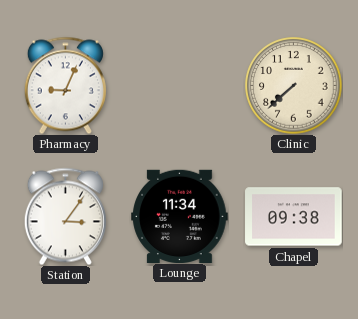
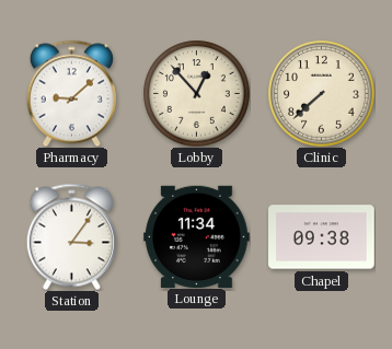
Pharmacy: 9:04 -> 9:08 (71, 93)
Lobby: none -> 12:53 (197, 94)
